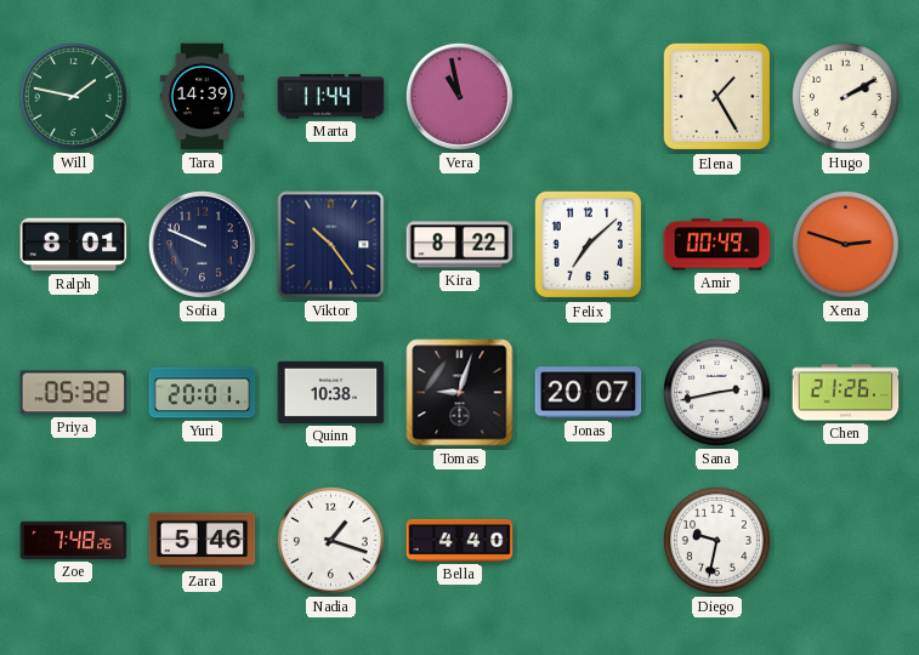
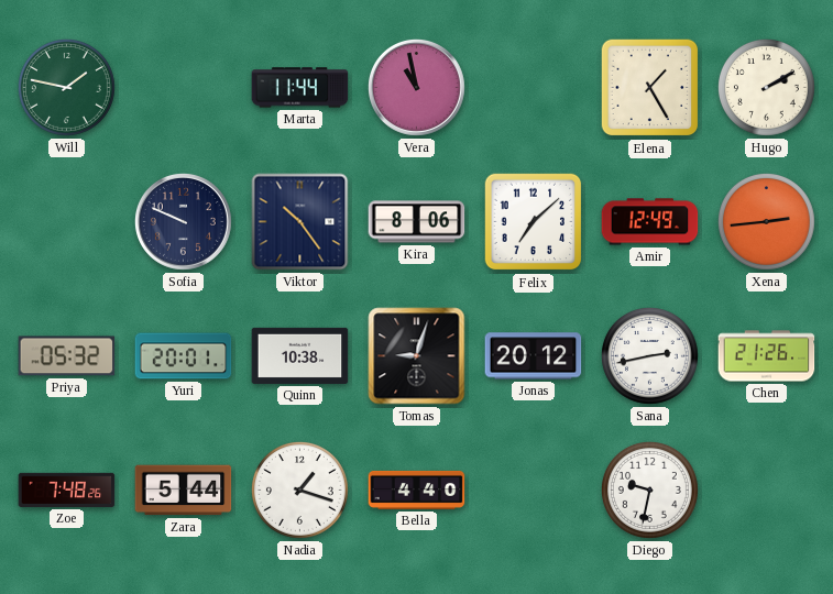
Tara: 14:39 -> none (203, 97)
Ralph: 8:01 -> none (74, 245)
Kira: 8:22 -> 8:06 (417, 222)
Amir: 00:49 -> 12:49 (650, 222)
Xena: 2:48 -> 2:44 (766, 221)
Jonas: 20:07 -> 20:12 (534, 356)
Zara: 5:46 -> 5:44 (184, 491)
